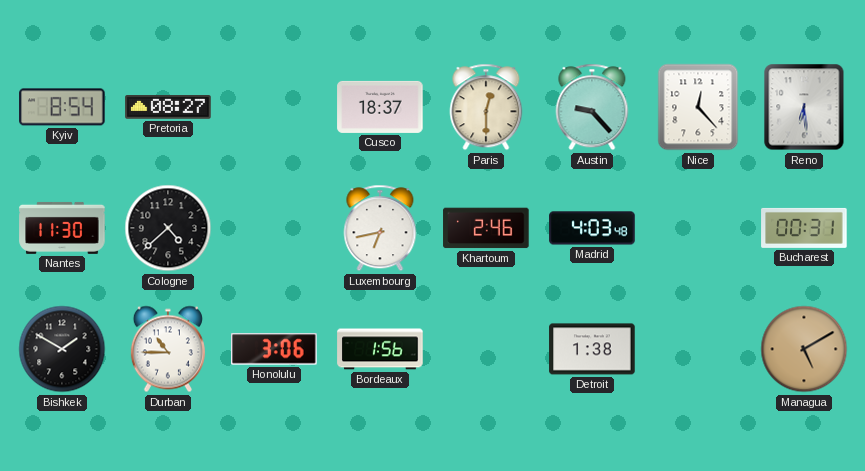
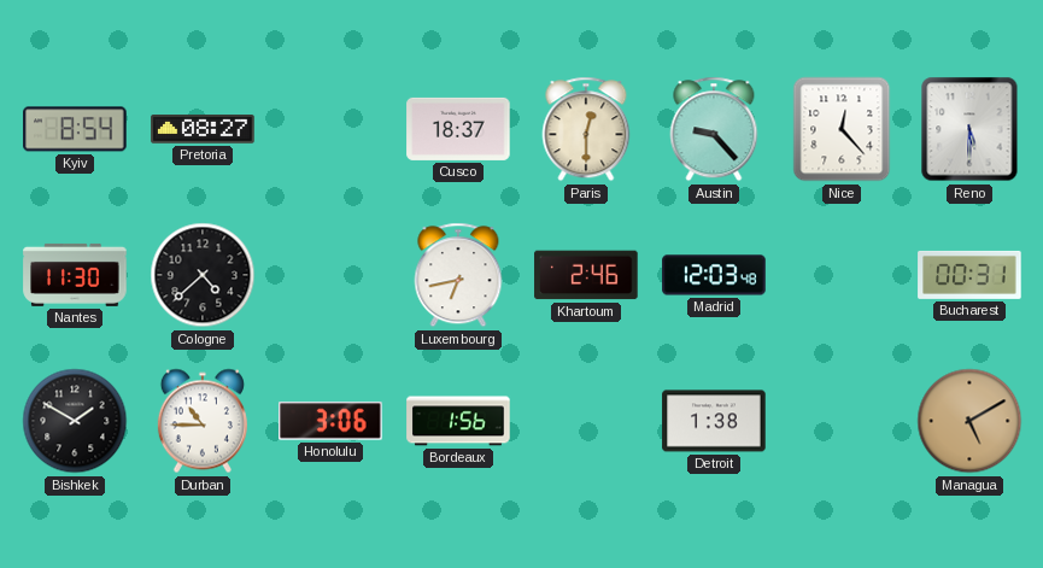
Reno: 6:29 -> 5:30 (969, 129)
Madrid: 4:03 -> 12:03 (714, 275)
